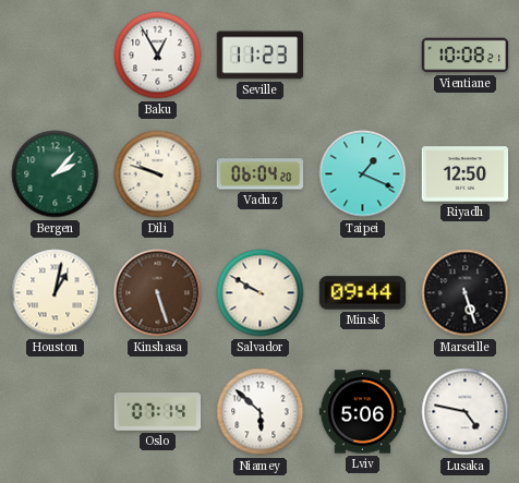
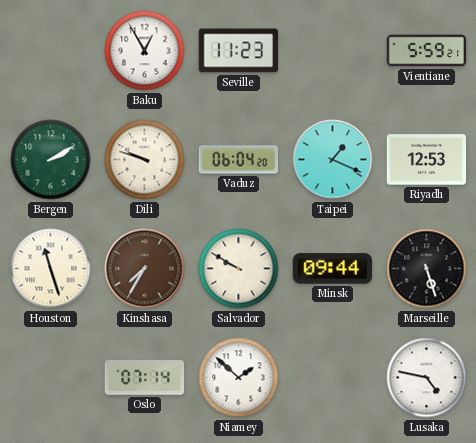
Vientiane: 10:08 -> 5:59 (427, 51)
Bergen: 2:07 -> 2:10 (51, 160)
Riyadh: 12:50 -> 12:53 (427, 160)
Houston: 1:02 -> 11:27 (51, 269)
Kinshasa: 5:27 -> 7:35 (145, 269)
Niamey: 5:52 -> 1:52 (239, 378)
Lviv: 5:06 -> none (363, 412)
